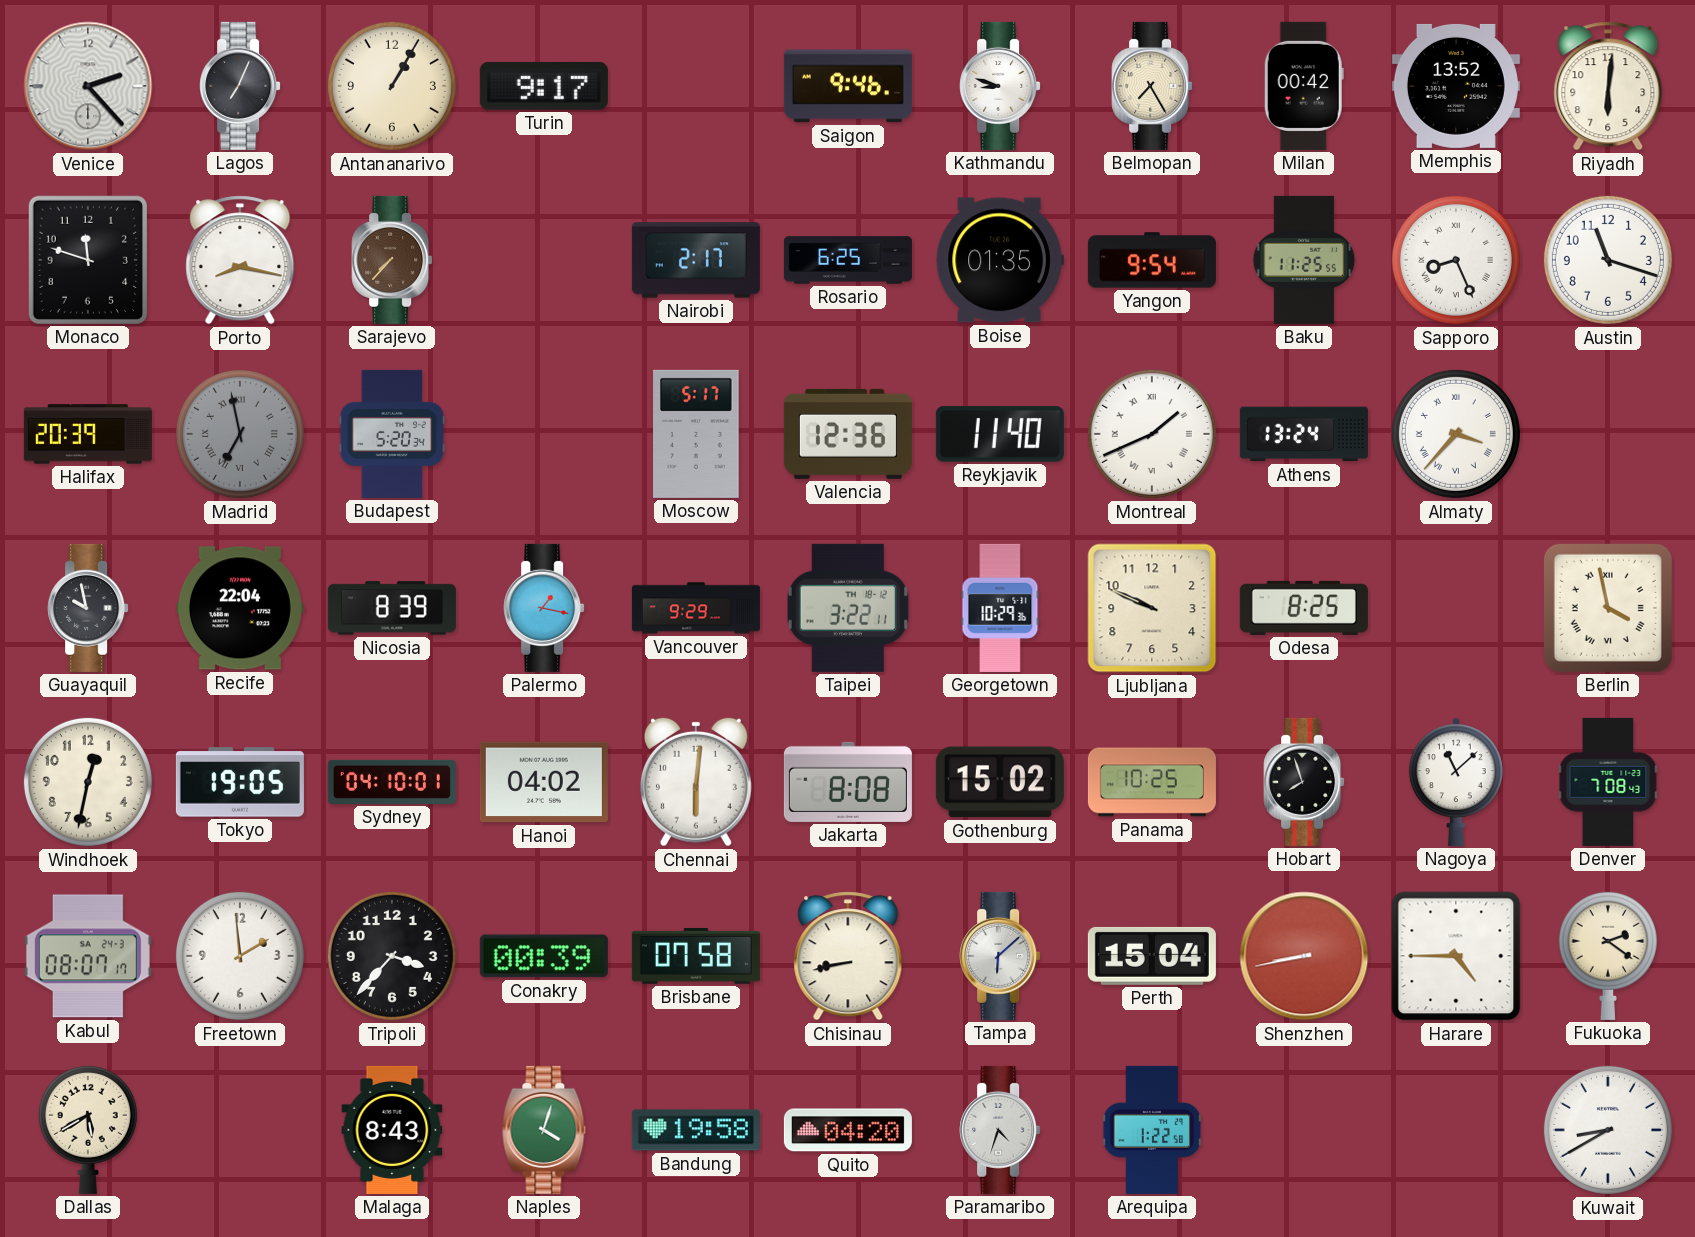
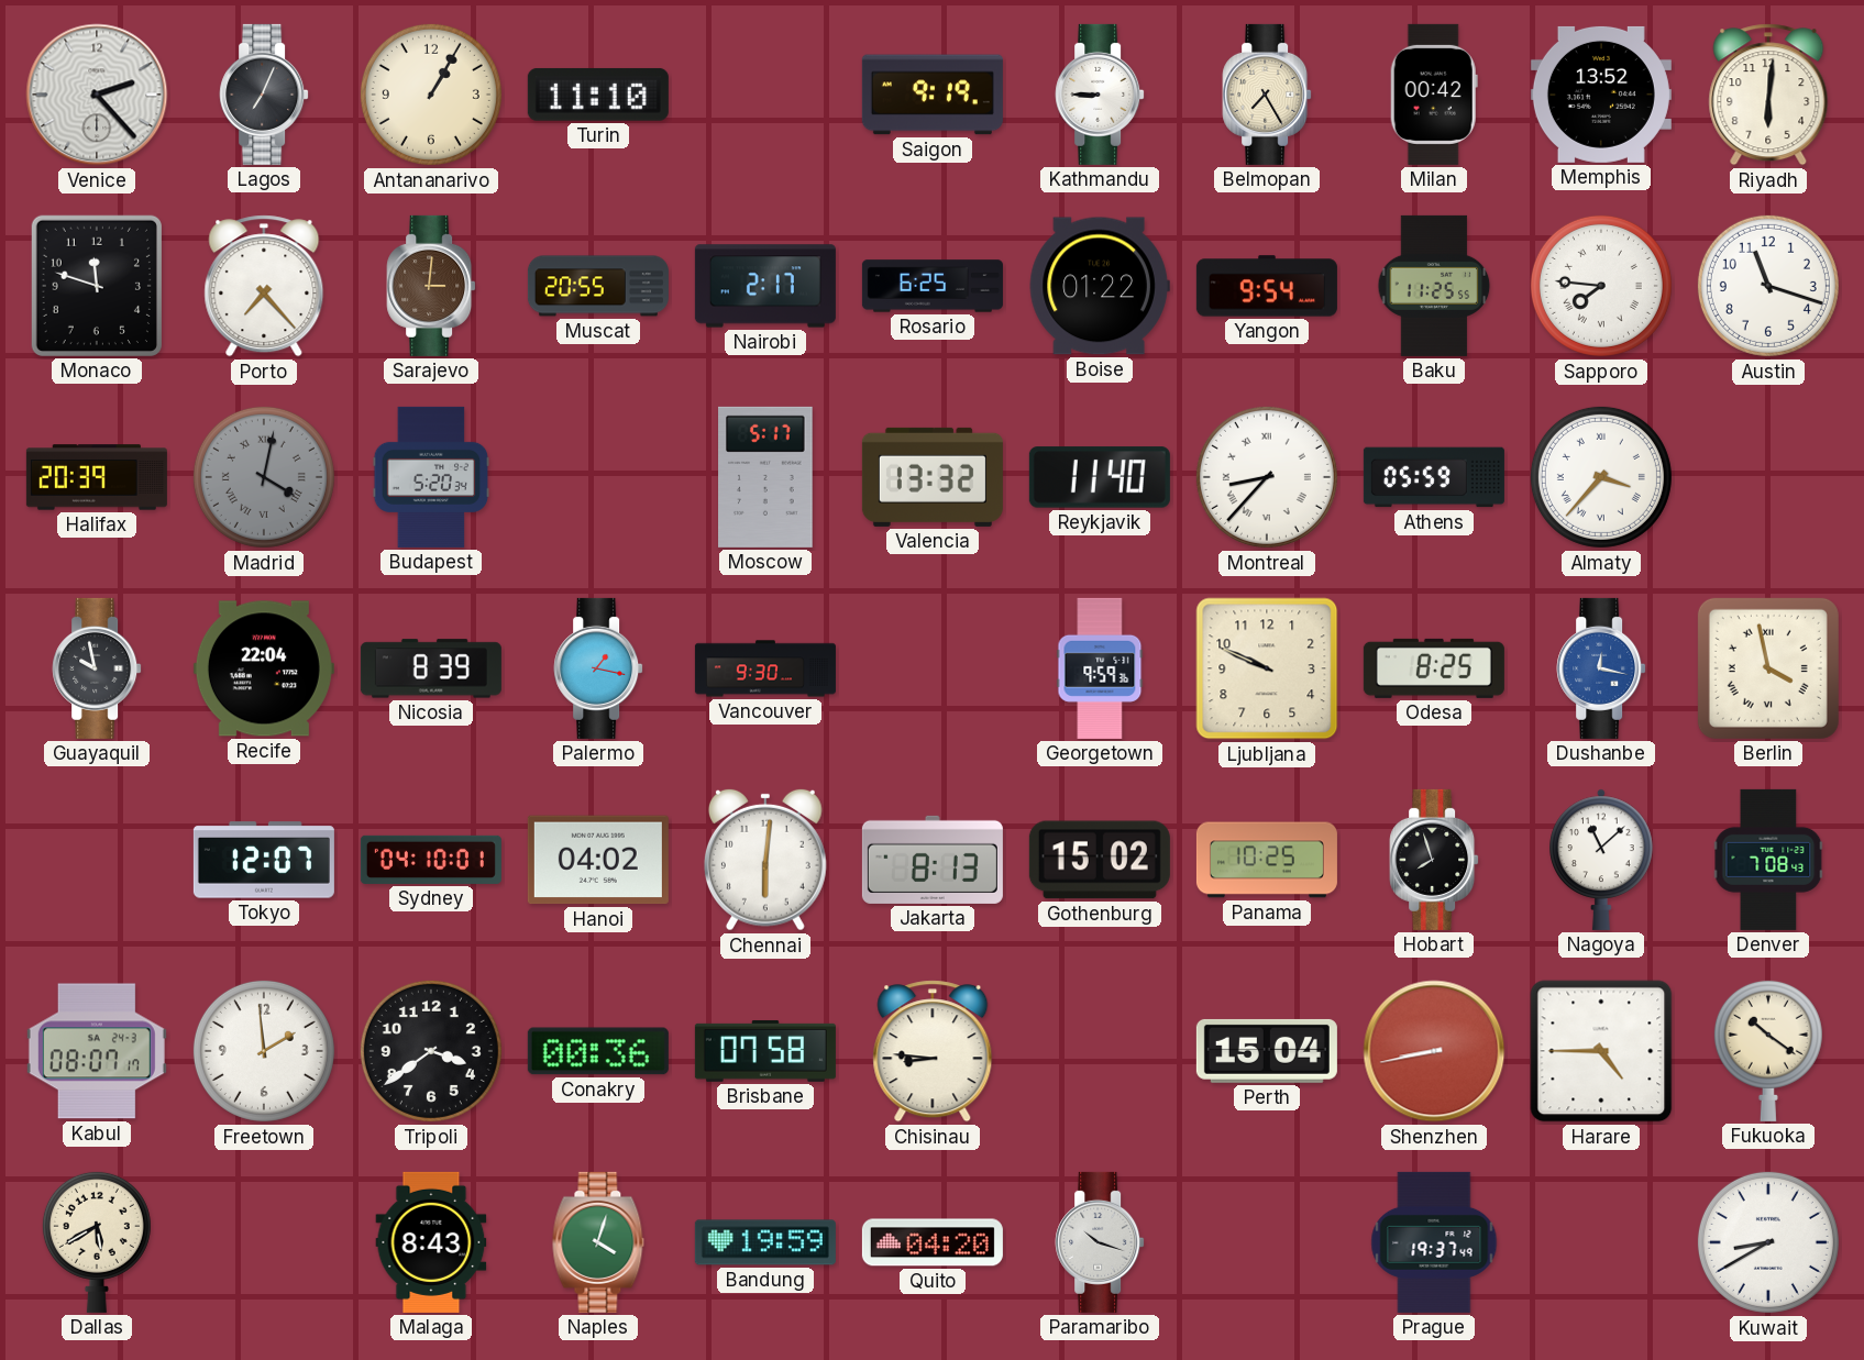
Turin: 9:17 -> 11:10 (598, 95)
Saigon: 9:46 -> 9:19 (933, 95)
Kathmandu: 8:48 -> 8:45 (1100, 95)
Porto: 8:17 -> 7:23 (264, 286)
Sarajevo: 7:37 -> 3:01 (431, 286)
Muscat: none -> 20:55 (598, 286)
Boise: 01:35 -> 01:22 (1100, 286)
Sapporo: 8:26 -> 7:46 (1601, 286)
Madrid: 6:58 -> 4:02 (264, 477)
Valencia: 12:36 -> 13:32 (933, 477)
Montreal: 1:41 -> 8:37 (1267, 477)
Athens: 13:24 -> 05:59 (1434, 477)
Vancouver: 9:29 -> 9:30 (765, 668)
Taipei: 3:22 -> none (848, 608)
Georgetown: 10:29 -> 9:59 (1100, 668)
Dushanbe: none -> 12:17 (1601, 668)
Windhoek: 12:32 -> none (88, 782)
Tokyo: 19:05 -> 12:07 (264, 860)
Jakarta: 8:08 -> 8:13 (933, 860)
Tripoli: 3:37 -> 3:39 (431, 1051)
Conakry: 00:39 -> 00:36 (598, 1051)
Chisinau: 8:43 -> 8:46 (933, 1051)
Tampa: 6:08 -> none (1000, 956)
Fukuoka: 2:21 -> 10:21 (1768, 1050)
Bandung: 19:58 -> 19:59 (765, 1242)
Paramaribo: 4:33 -> 10:18 (1100, 1242)
Arequipa: 1:22 -> none (1152, 1130)
Prague: none -> 19:37 (1434, 1242)
